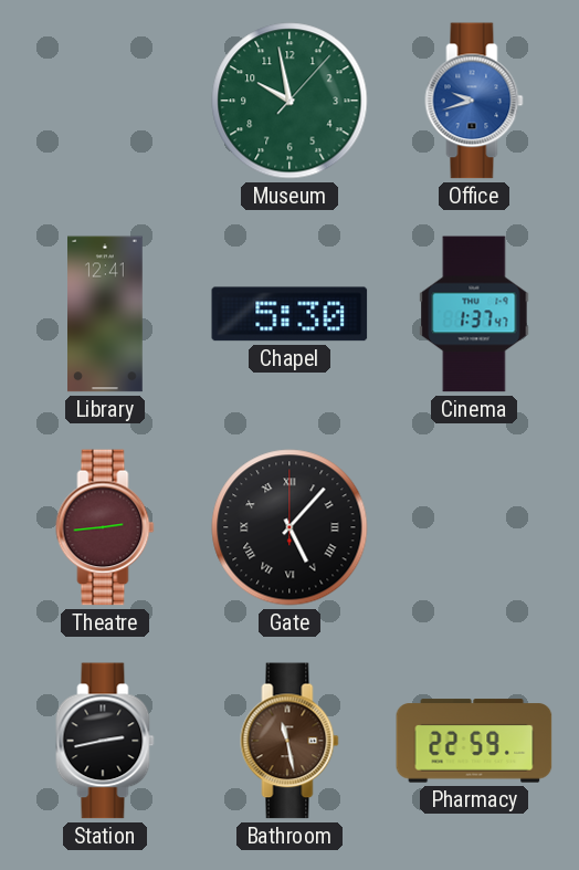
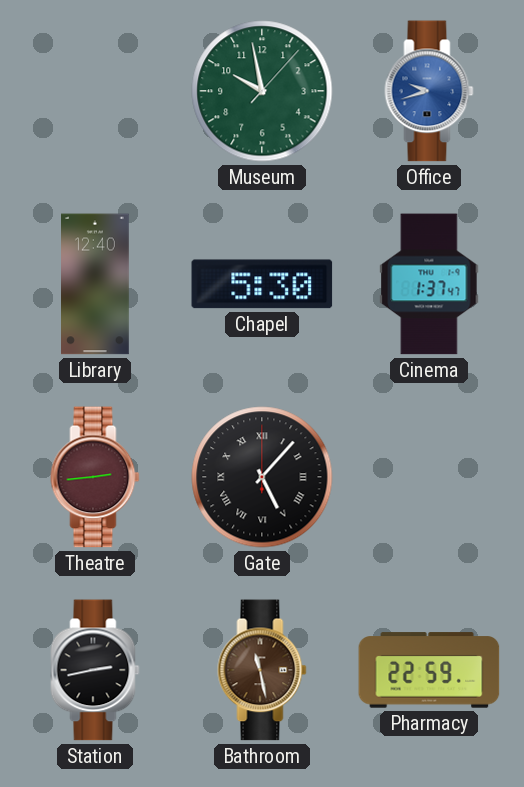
Library: 12:41 -> 12:40 (96, 284)
